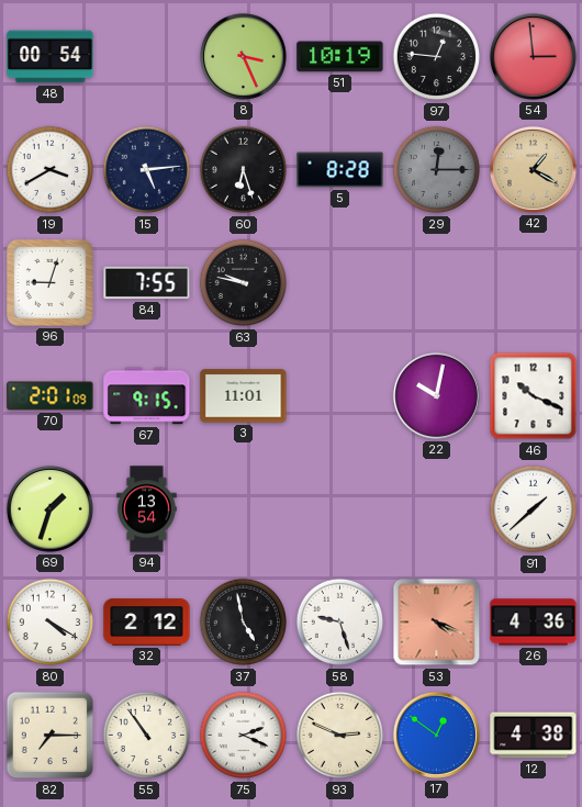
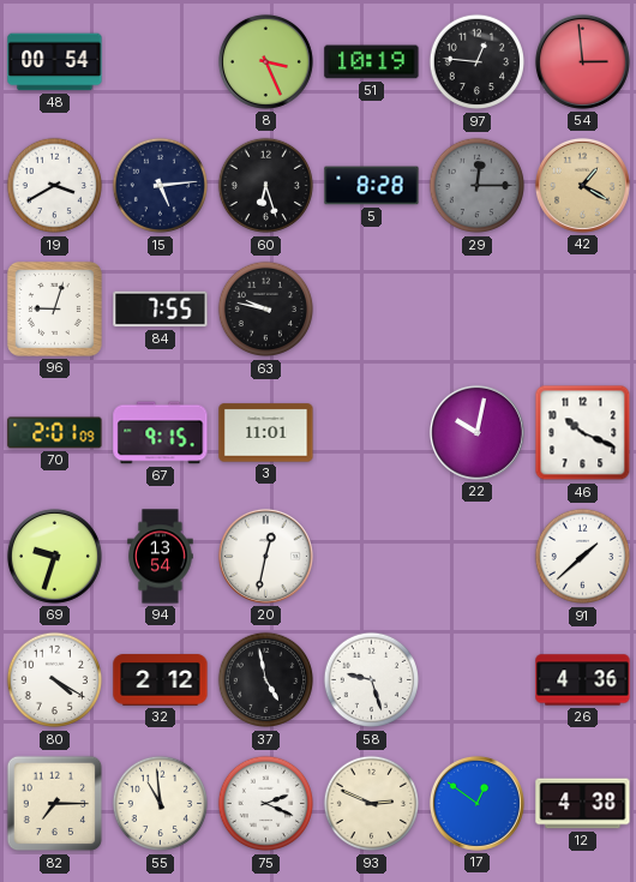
69: 1:33 -> 9:33 (54, 556)
20: none -> 12:32 (265, 556)
53: 4:19 -> none (437, 623)
55: 10:54 -> 10:59 (161, 804)
